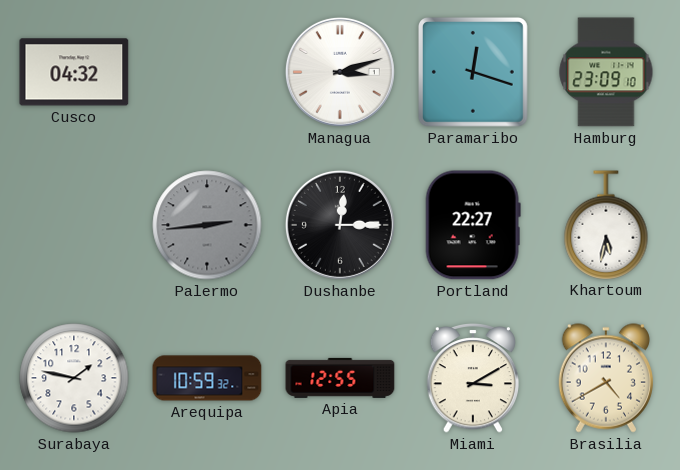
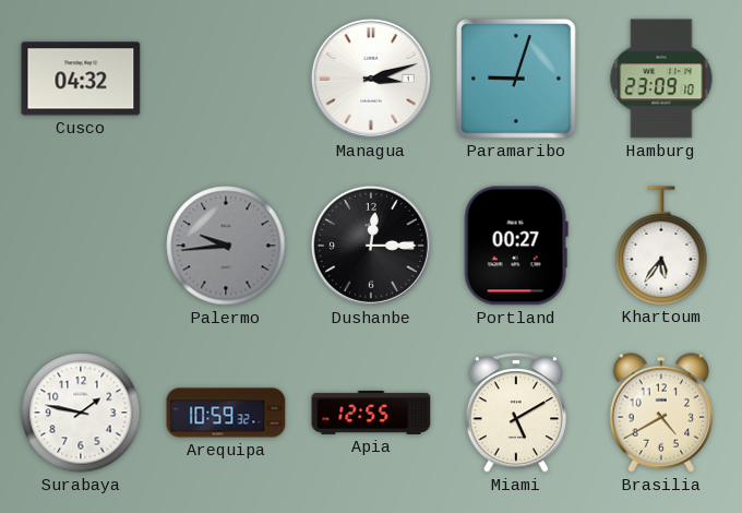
Paramaribo: 12:18 -> 9:03 (516, 79)
Palermo: 2:44 -> 9:44 (226, 246)
Portland: 22:27 -> 00:27 (516, 246)
Khartoum: 5:32 -> 5:36 (661, 246)
Miami: 3:10 -> 5:10 (516, 413)
